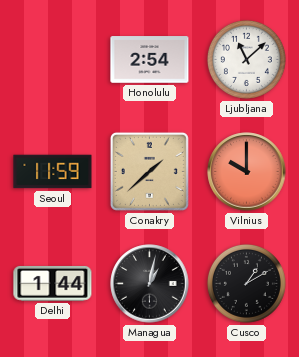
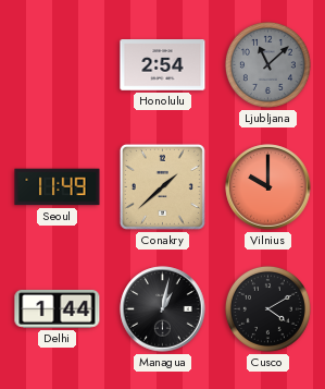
Ljubljana dial: white -> grey (267, 64)
Seoul: 11:59 -> 11:49 (58, 187)
Cusco: 1:10 -> 4:10 (267, 308)
